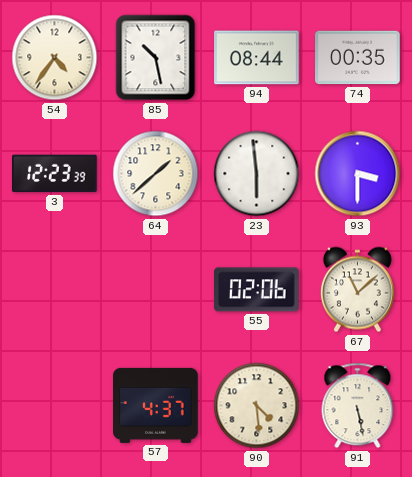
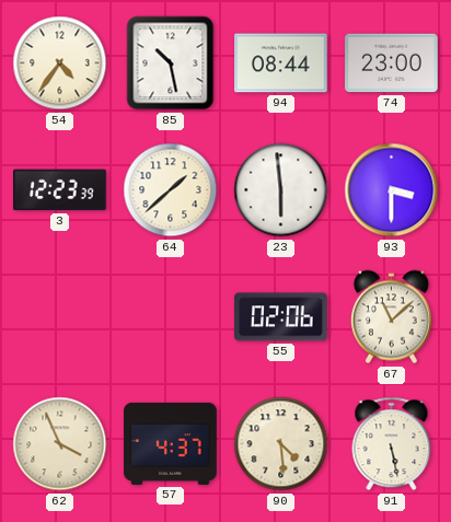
74: 00:35 -> 23:00 (392, 63)
62: none -> 3:56 (60, 444)
